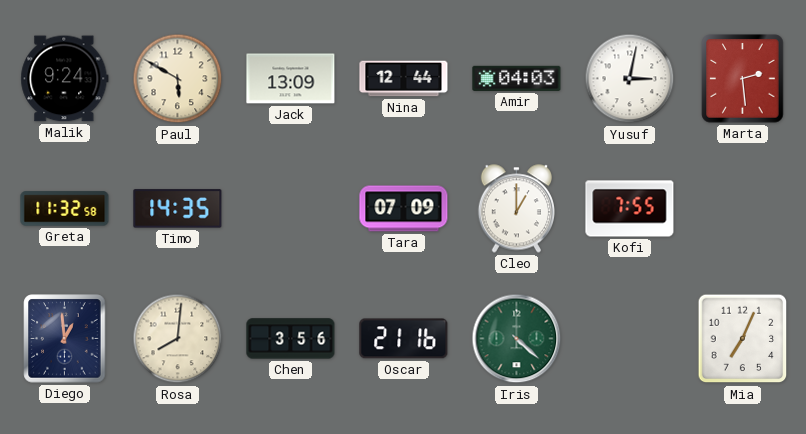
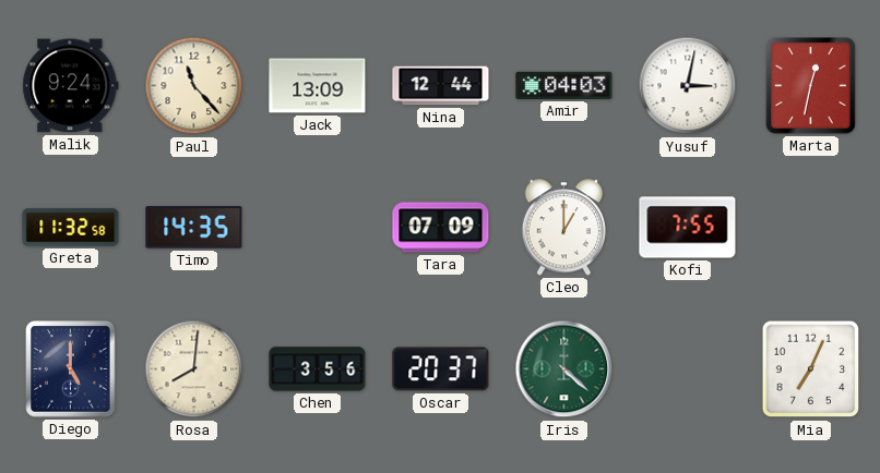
Paul: 5:50 -> 11:23 (194, 86)
Marta: 2:29 -> 12:32 (811, 86)
Diego: 12:59 -> 5:00 (71, 369)
Oscar: 21:16 -> 20:37 (441, 369)
